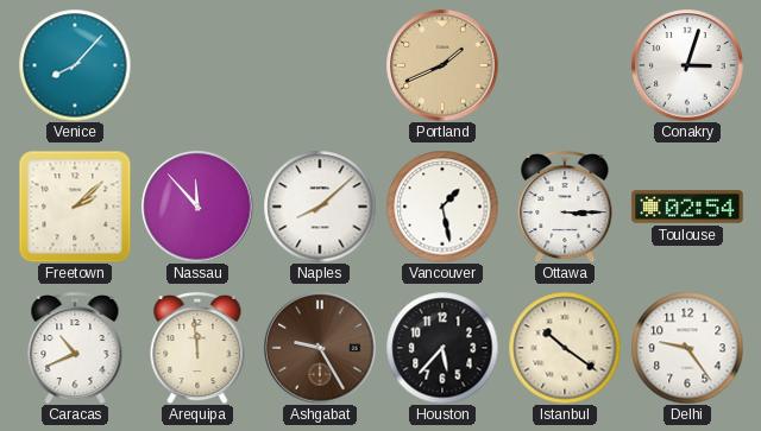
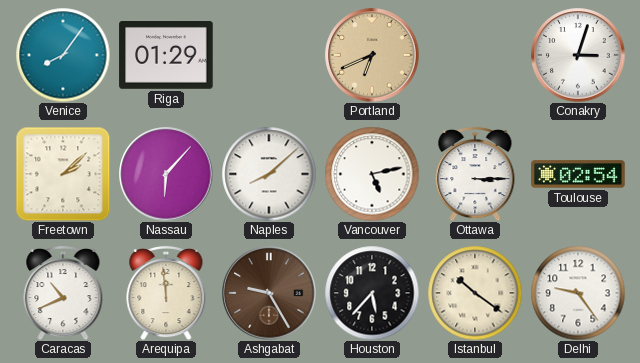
Venice: 8:07 -> 8:06 (63, 55)
Riga: none -> 01:29 (166, 56)
Portland: 1:41 -> 6:41 (372, 55)
Nassau: 11:53 -> 6:07 (166, 174)
Vancouver: 1:28 -> 5:13 (372, 174)
